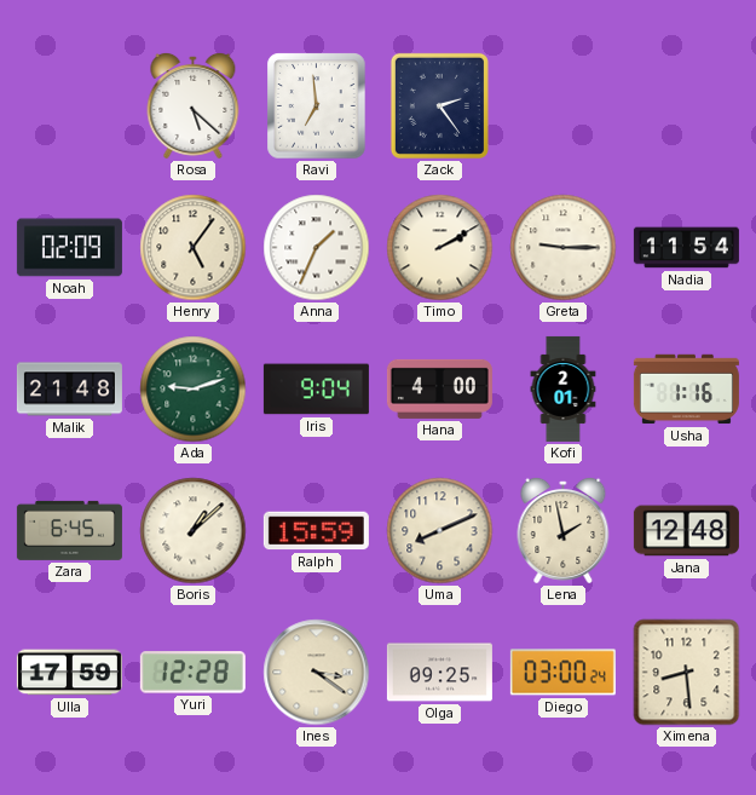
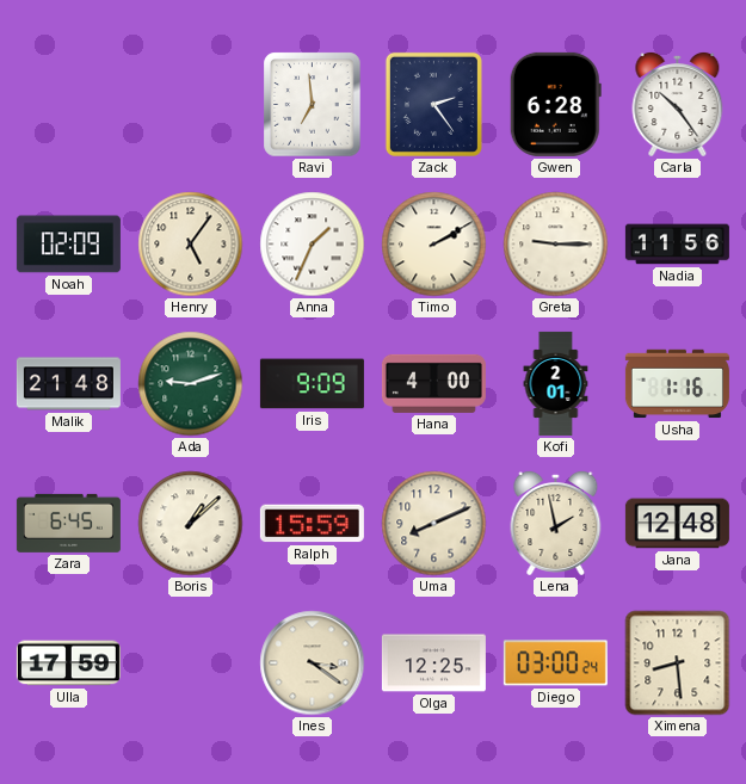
Rosa: 5:22 -> none (194, 105)
Gwen: none -> 6:28 (555, 104)
Carla: none -> 10:24 (678, 104)
Nadia: 11:54 -> 11:56 (677, 245)
Iris: 9:04 -> 9:09 (312, 384)
Yuri: 12:28 -> none (192, 673)
Olga: 09:25 -> 12:25 (433, 663)
